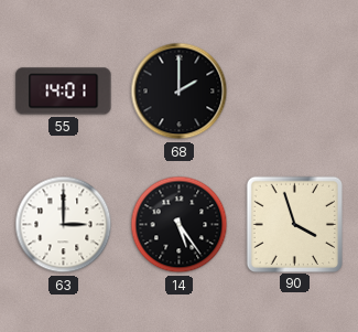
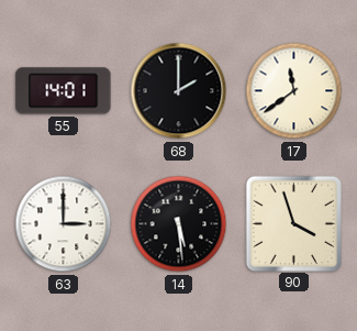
17: none -> 11:39 (294, 91)
14: 5:24 -> 5:29 (179, 224)
